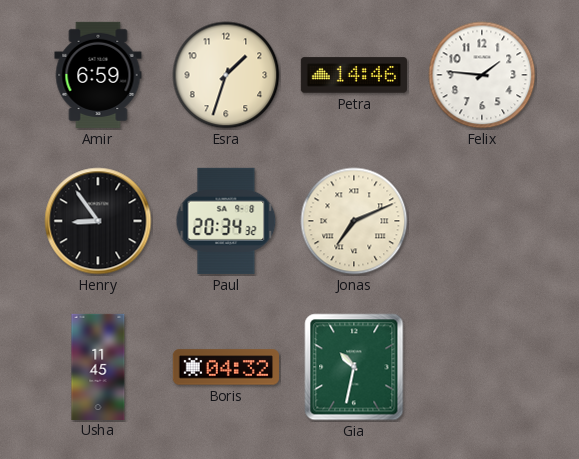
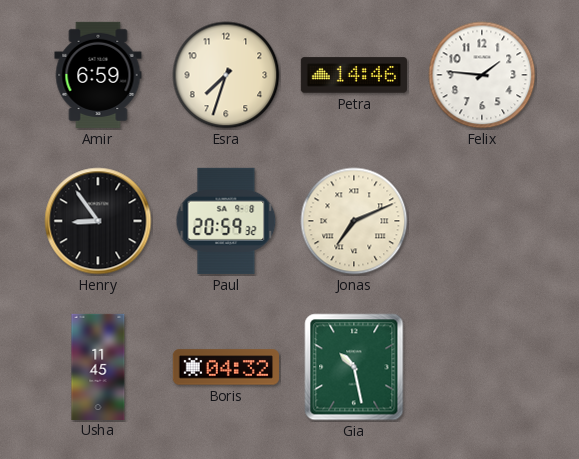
Esra: 1:33 -> 7:33 (226, 75)
Paul: 20:34 -> 20:59 (226, 221)
Gia: 10:32 -> 10:28 (354, 367)
